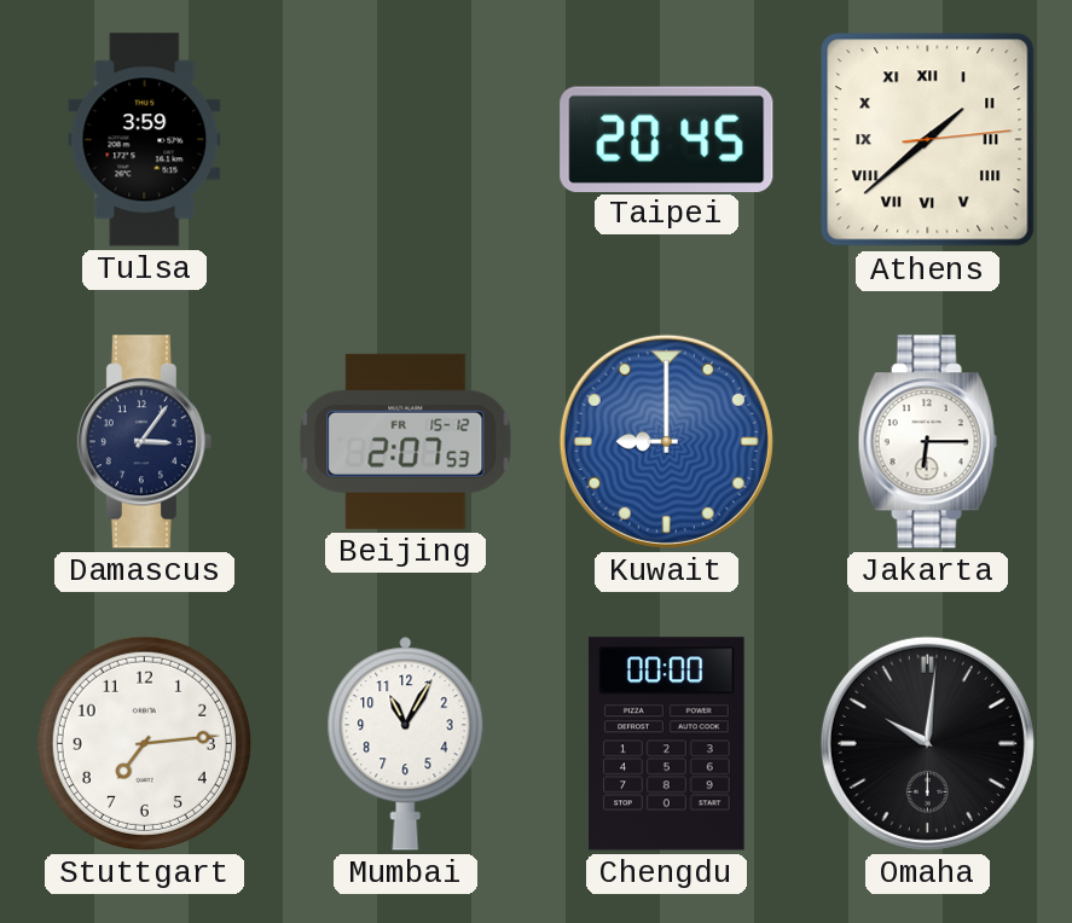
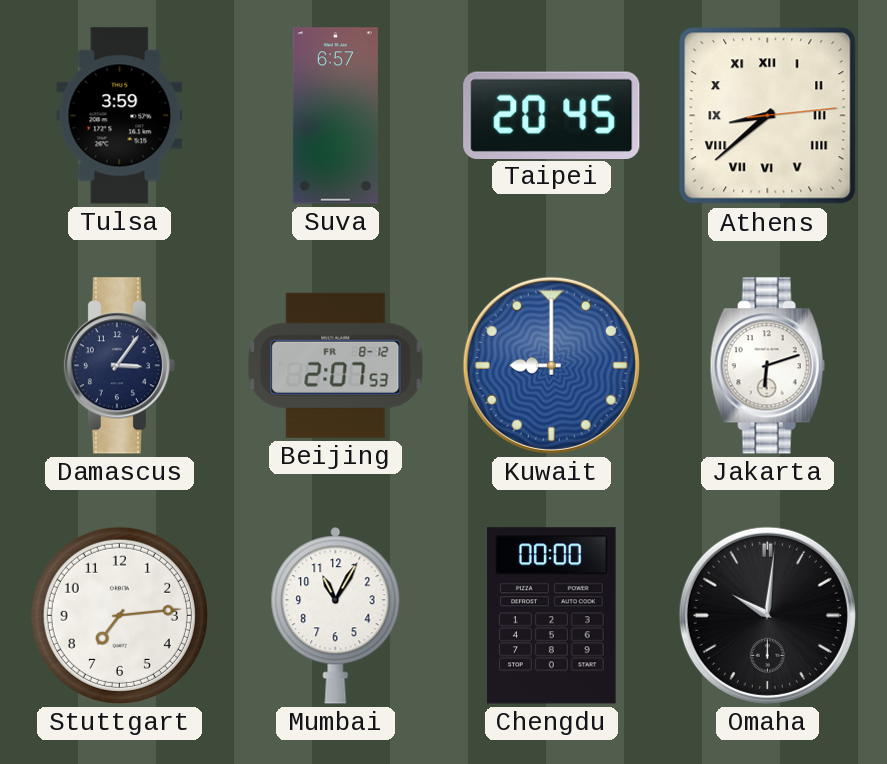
Suva: none -> 6:57 (335, 116)
Athens: 1:38 -> 8:38 (768, 116)
Beijing date: FR 15-12 -> FR 8-12 (336, 365)
Jakarta: 6:15 -> 6:12 (767, 366)
